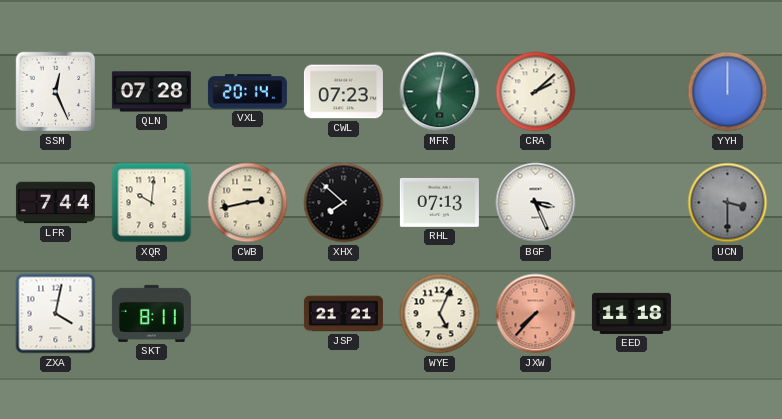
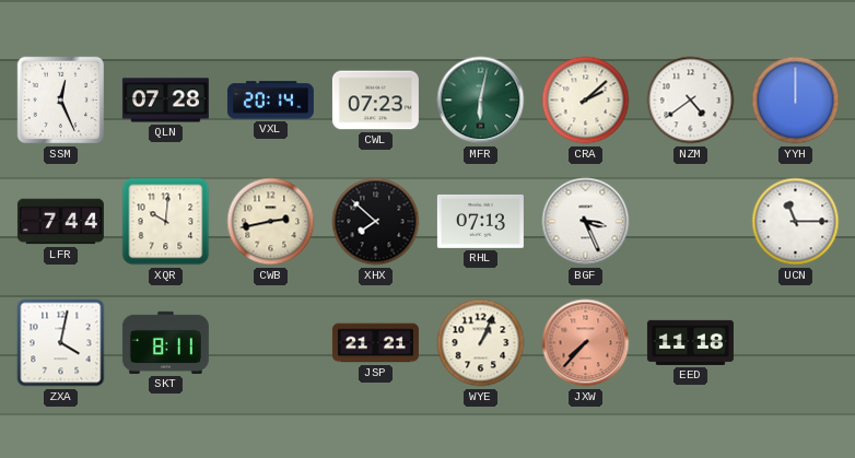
NZM: none -> 4:39 (691, 101)
UCN: 3:30 -> 11:15 (796, 222)
UCN dial: grey -> white (796, 222)
WYE: 5:04 -> 1:04 (481, 343)
